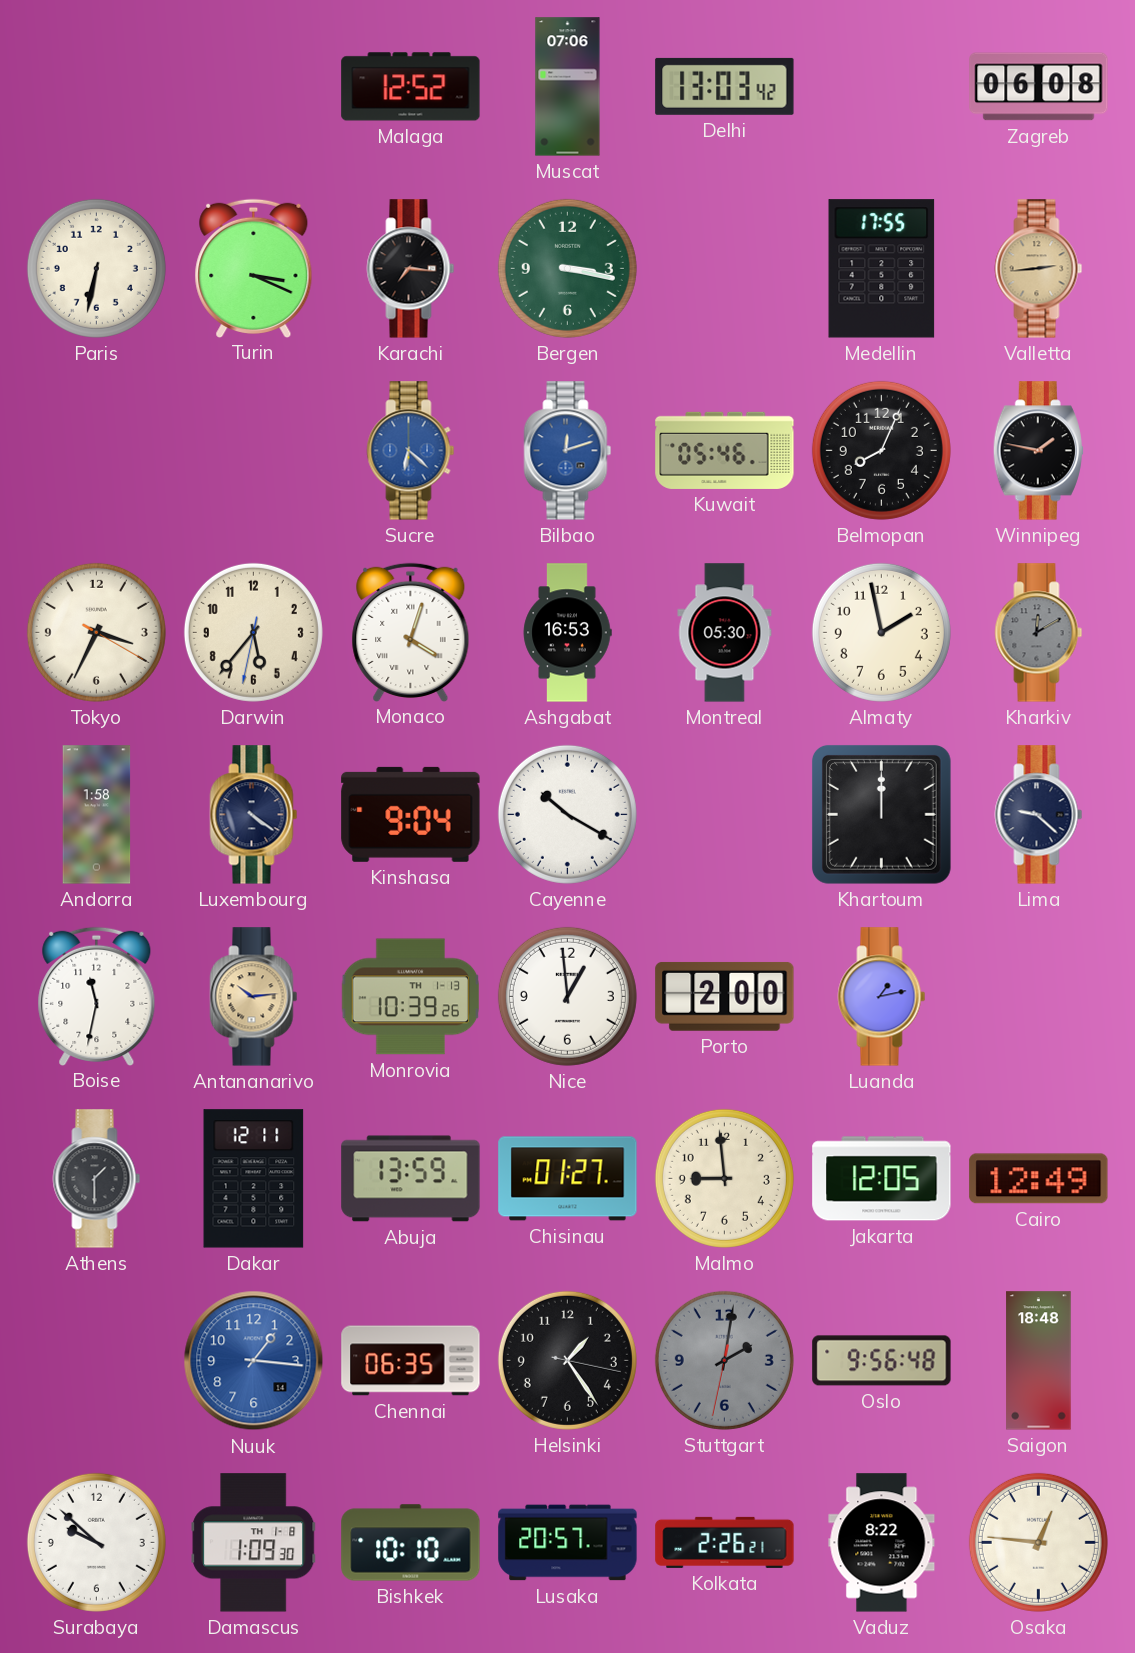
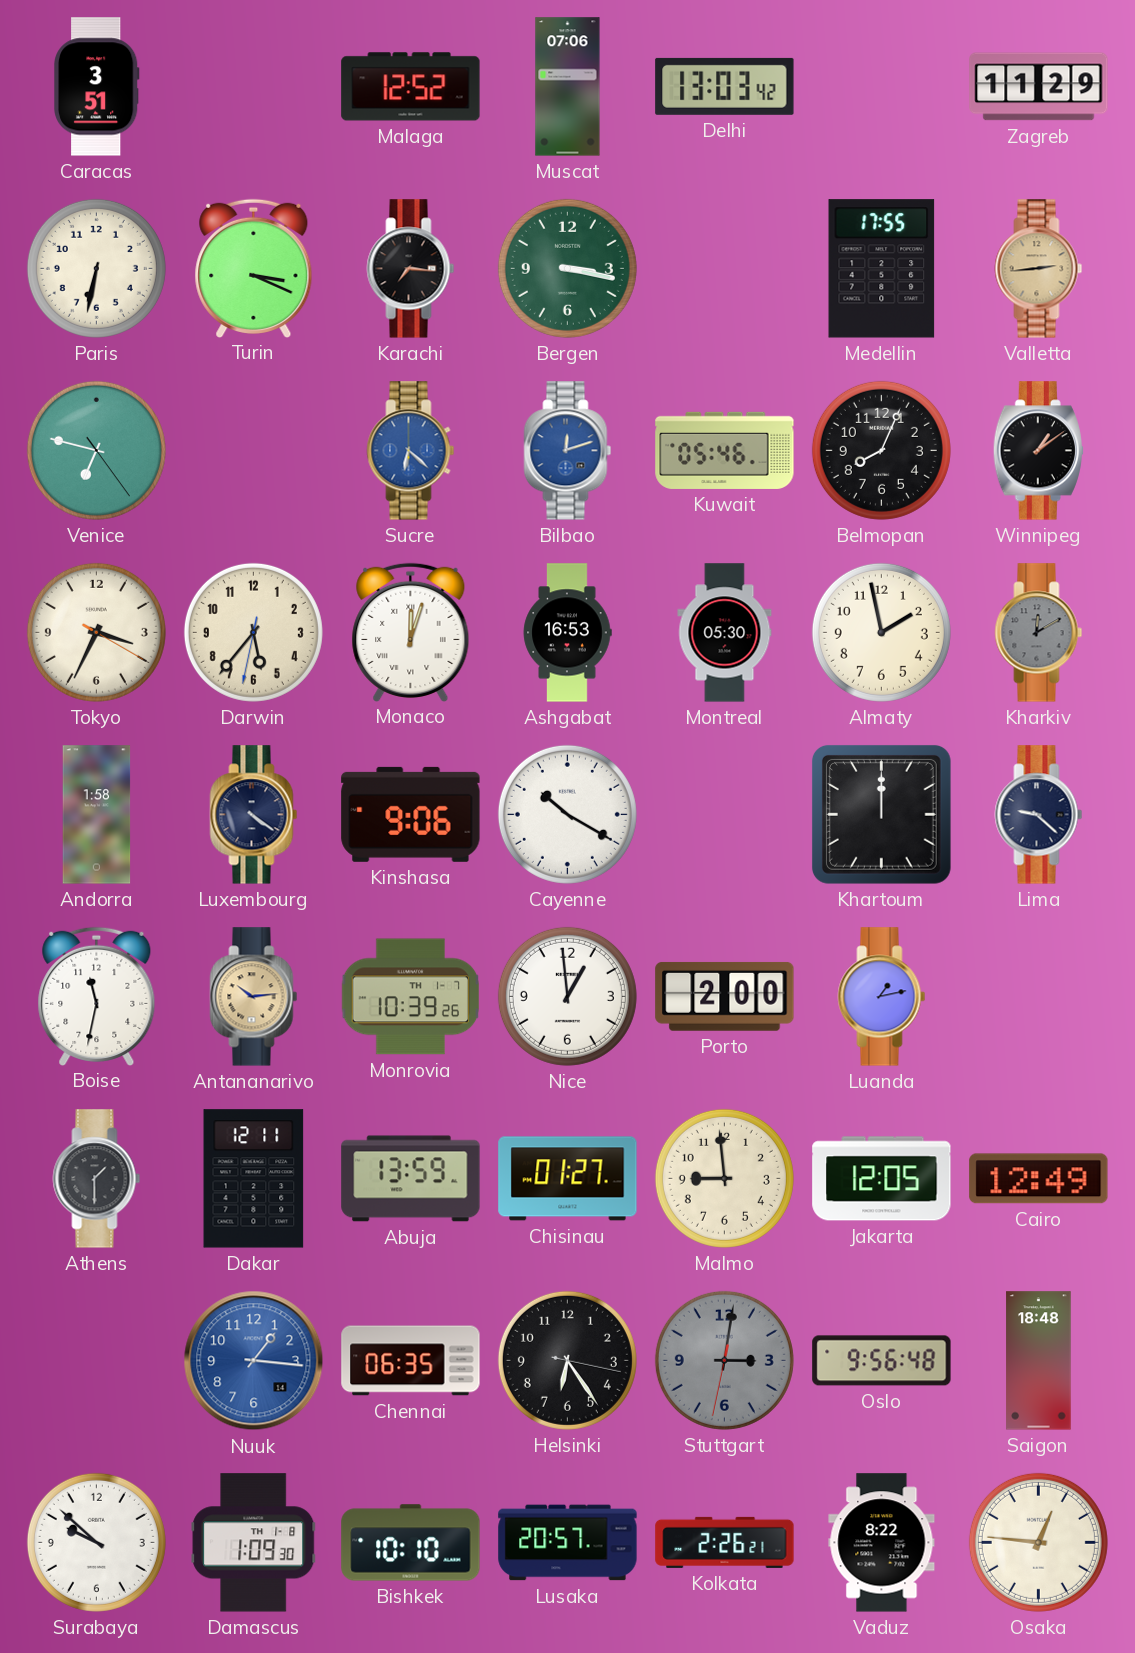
Caracas: none -> 3:51 (97, 87)
Zagreb: 06:08 -> 11:29 (1039, 87)
Venice: none -> 6:47 (96, 450)
Winnipeg: 1:47 -> 1:09 (1038, 451)
Monaco: 4:03 -> 12:03 (411, 632)
Kinshasa: 9:04 -> 9:06 (411, 814)
Monrovia date: TH 1-13 -> TH 1-7 (411, 997)
Helsinki: 1:24 -> 6:24 (567, 1360)
Stuttgart: 2:01 -> 3:01 (724, 1360)
